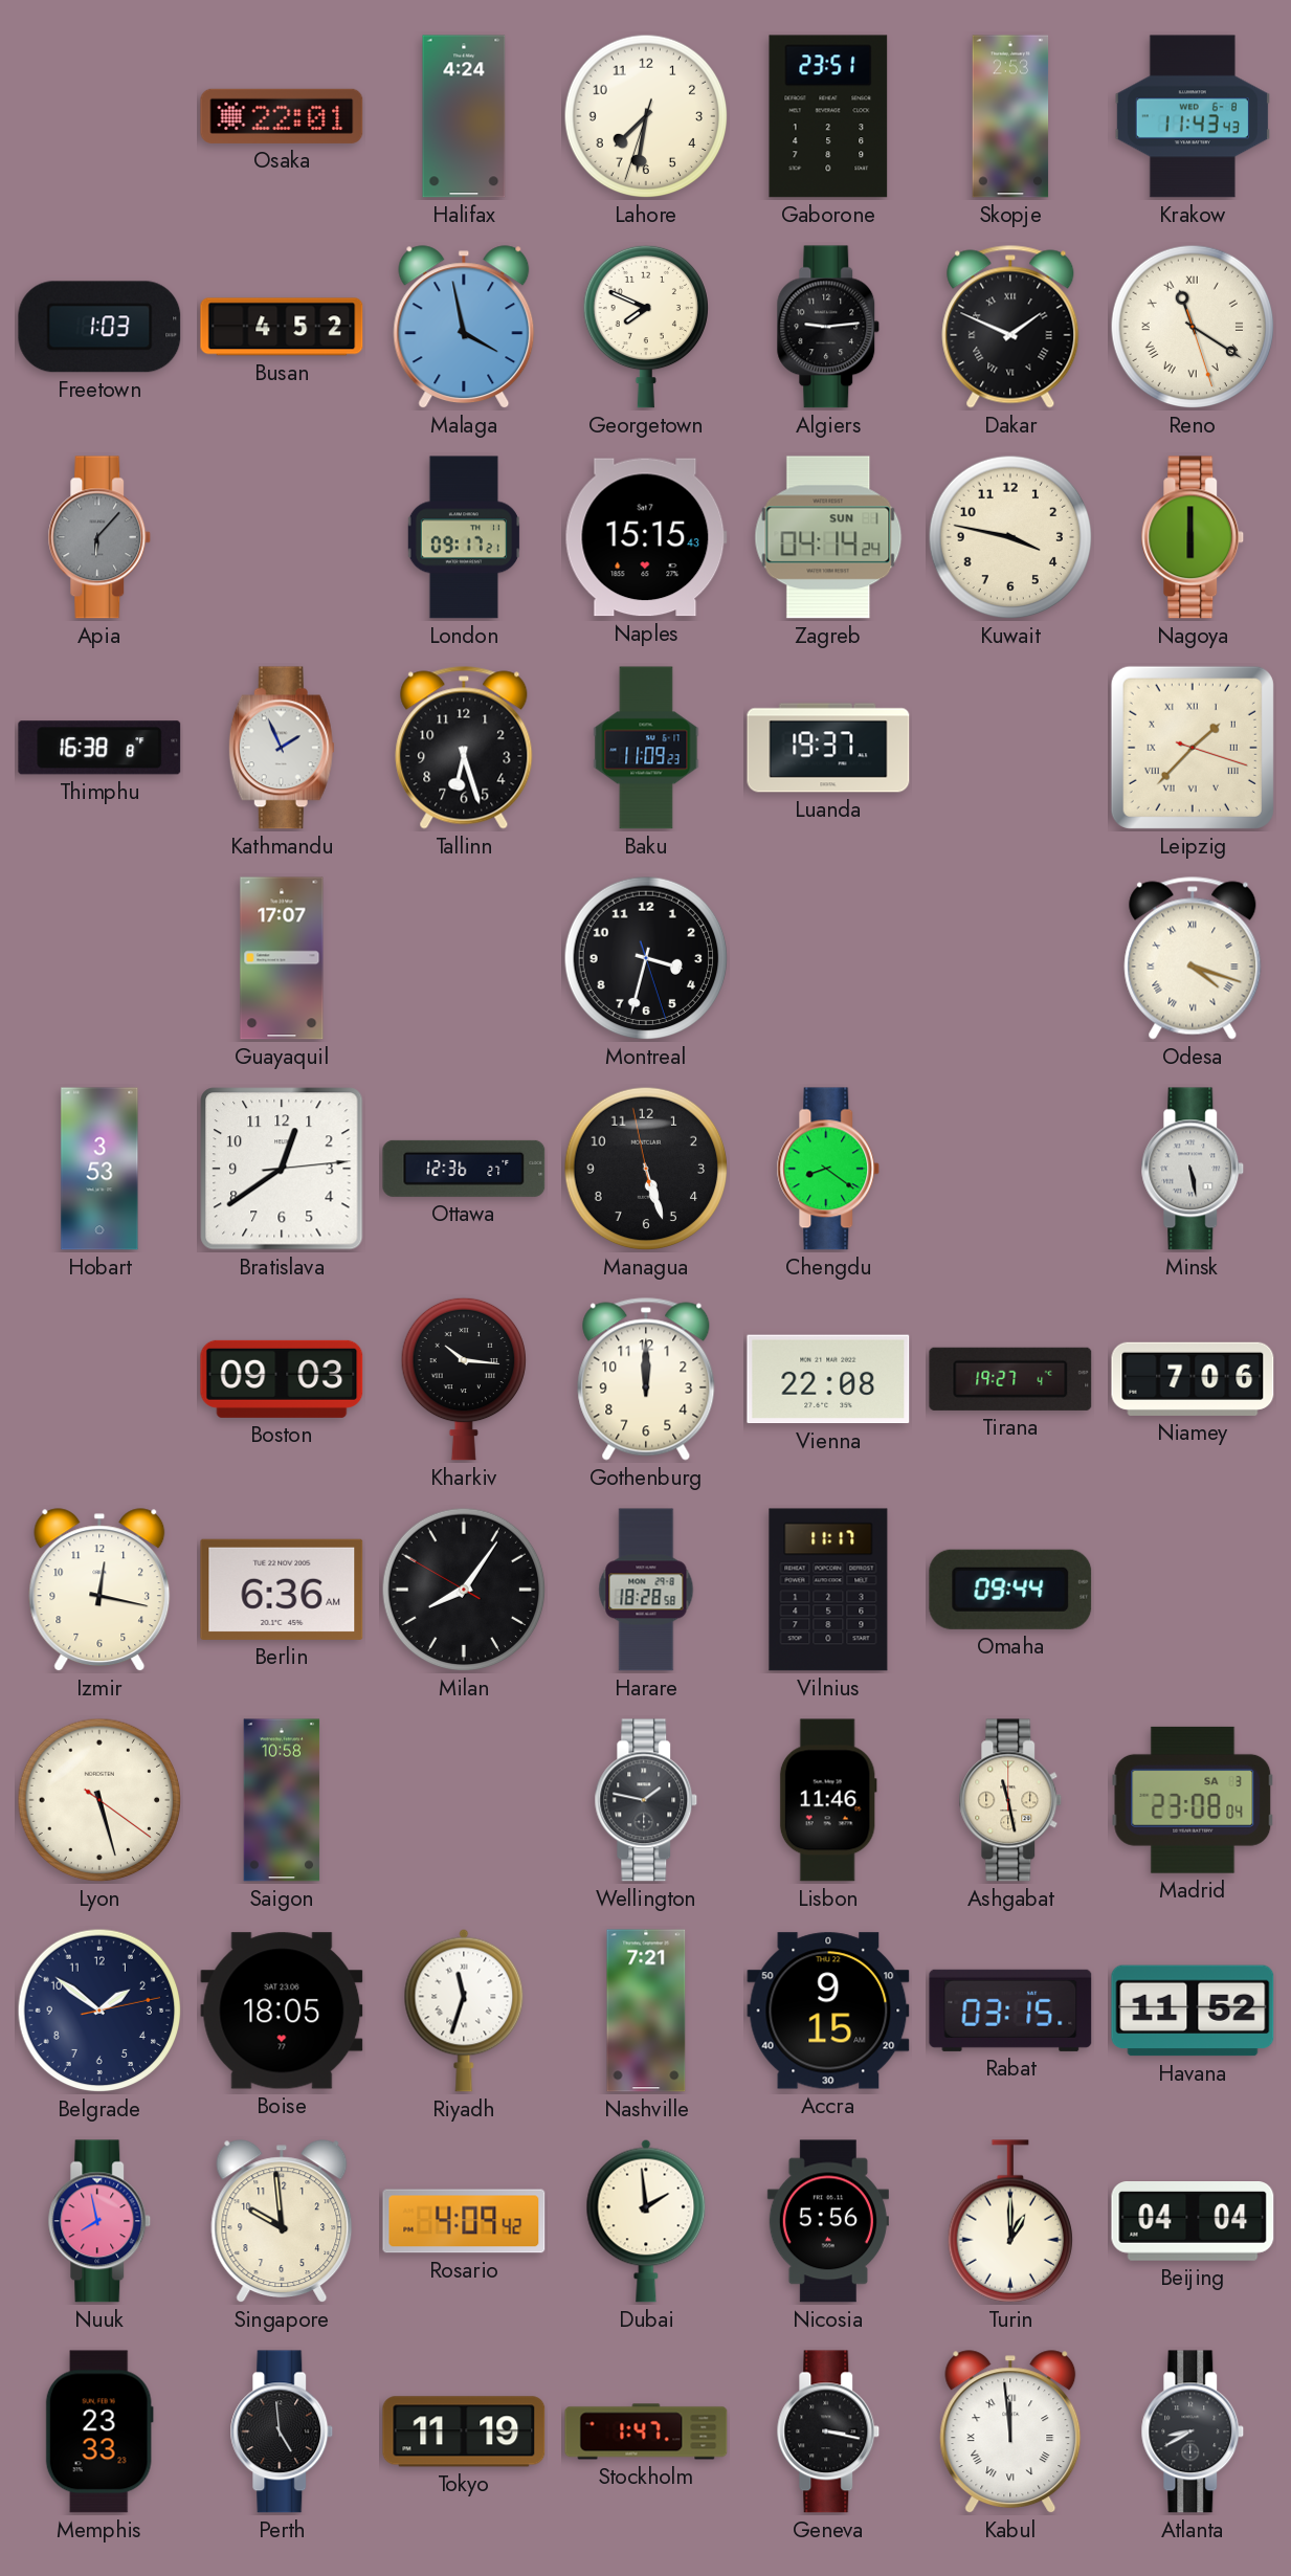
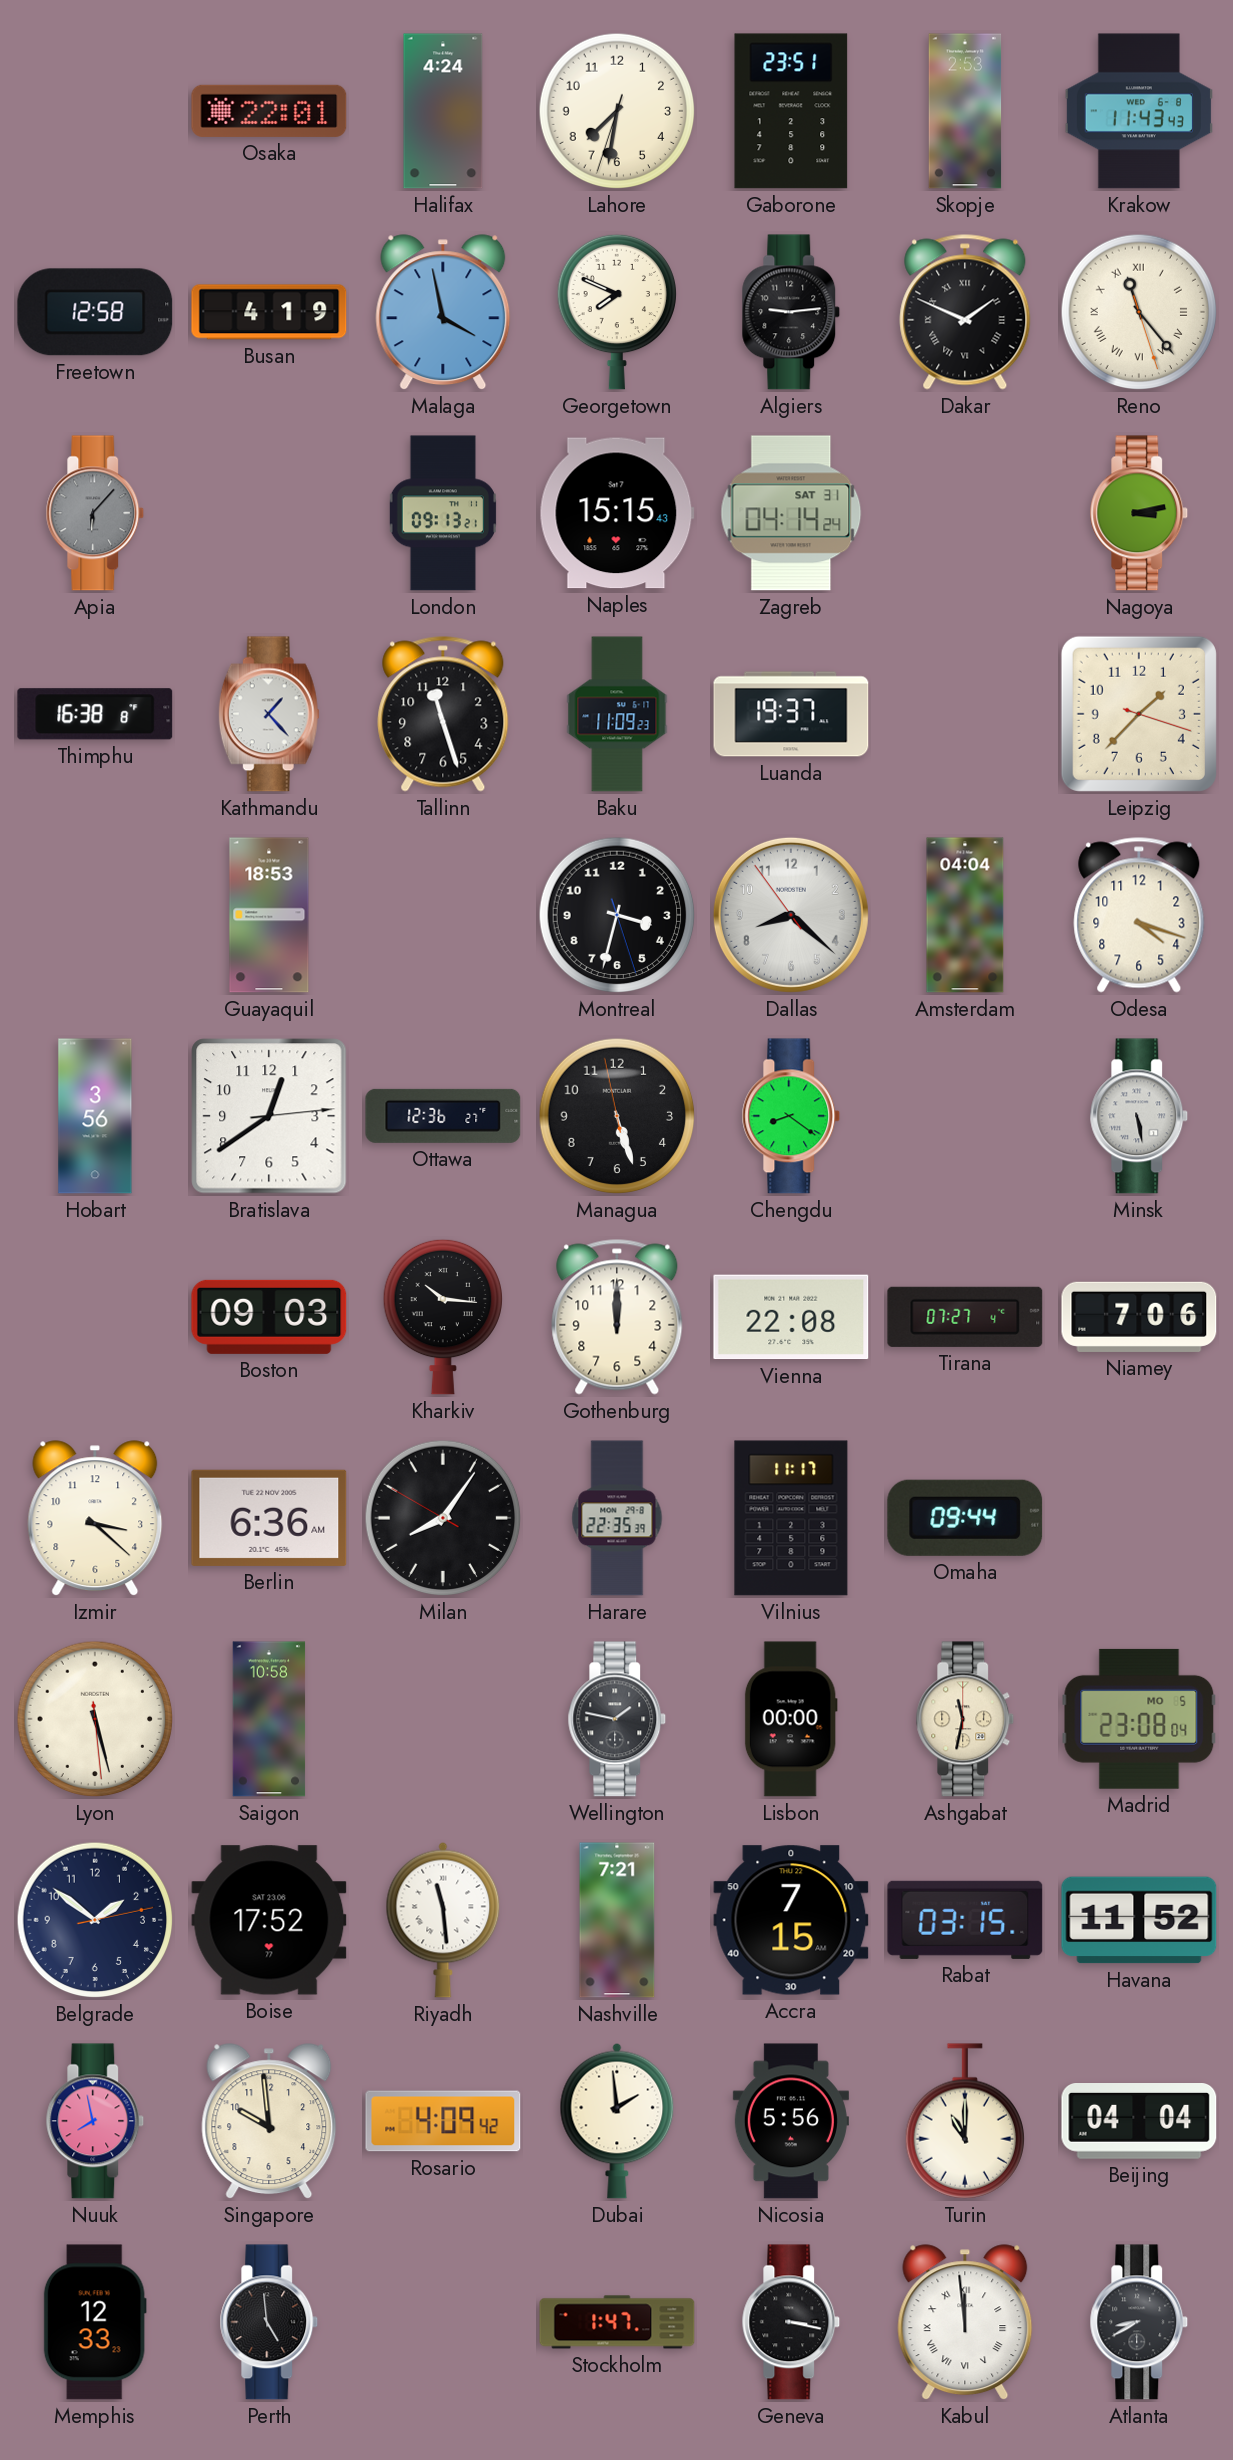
Freetown: 1:03 -> 12:58 (95, 312)
Busan: 4:52 -> 4:19 (269, 312)
Reno: 11:20 -> 11:23 (1139, 312)
London: 09:17 -> 09:13 (443, 513)
Zagreb date: SUN 1 -> SAT 31 (791, 513)
Kuwait: 3:47 -> none (1010, 537)
Nagoya: 6:00 -> 3:13 (1139, 513)
Kathmandu: 1:56 -> 1:23 (269, 714)
Tallinn: 6:27 -> 11:27 (443, 714)
Leipzig numerals: Roman -> Arabic (1139, 714)
Guayaquil: 17:07 -> 18:53 (269, 915)
Dallas: none -> 8:21 (791, 915)
Amsterdam: none -> 04:04 (965, 915)
Odesa numerals: Roman -> Arabic (1139, 915)
Hobart: 3:53 -> 3:56 (95, 1116)
Tirana: 19:27 -> 07:27 (965, 1317)
Izmir: 12:17 -> 3:22 (95, 1519)
Harare: 18:28 -> 22:35 (617, 1518)
Lyon: 5:27:21 -> 5:27:29 (95, 1719)
Lisbon: 11:46 -> 00:00 (791, 1719)
Ashgabat: 11:28 -> 11:32 (965, 1719)
Madrid date: SA 3 -> MO 5 (1139, 1719)
Boise: 18:05 -> 17:52 (269, 1920)
Riyadh: 11:33 -> 11:29 (443, 1920)
Accra: 9:15 -> 7:15 (791, 1920)
Turin: 1:00 -> 11:00 (964, 2121)
Memphis: 23:33 -> 12:33 (95, 2322)
Tokyo: 11:19 -> none (464, 2431)
